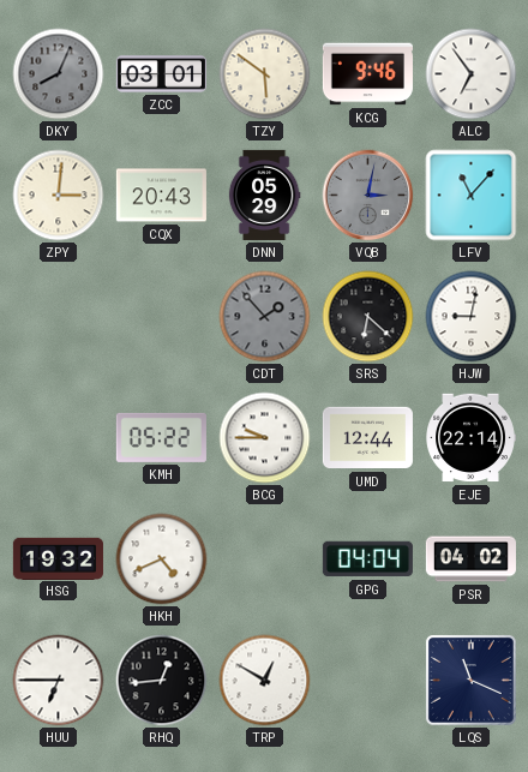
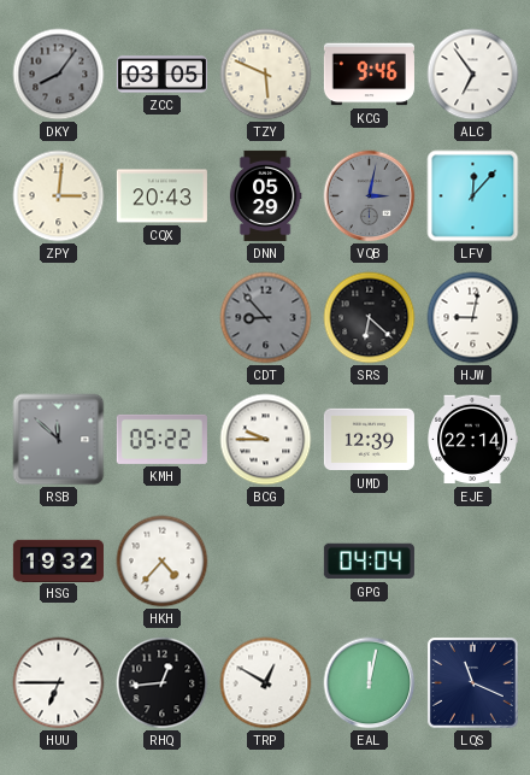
DKY: 8:04 -> 8:06 (59, 75)
ZCC: 03:01 -> 03:05 (161, 75)
TZY: 5:51 -> 5:49 (266, 75)
LFV: 11:07 -> 12:07 (473, 196)
CDT: 1:53 -> 8:53 (266, 318)
RSB: none -> 11:52 (59, 440)
UMD: 12:44 -> 12:39 (369, 440)
HKH: 4:41 -> 4:37 (163, 562)
PSR: 04:02 -> none (470, 559)
EAL: none -> 12:02 (370, 683)
